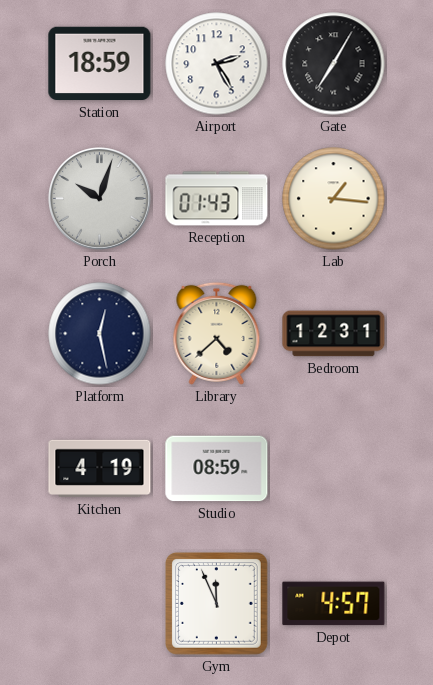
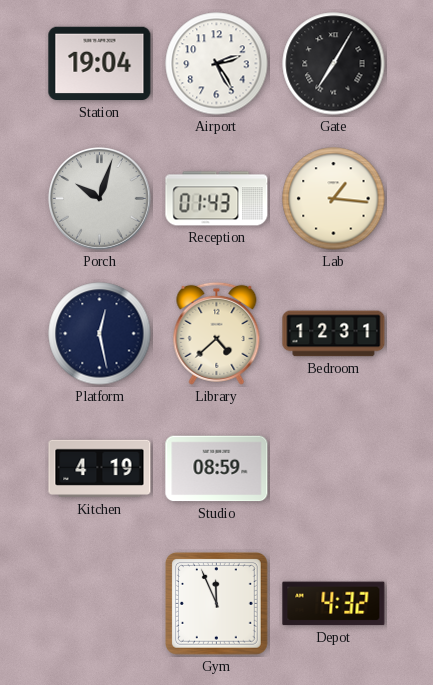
Station: 18:59 -> 19:04 (100, 64)
Depot: 4:57 -> 4:32 (334, 604)
